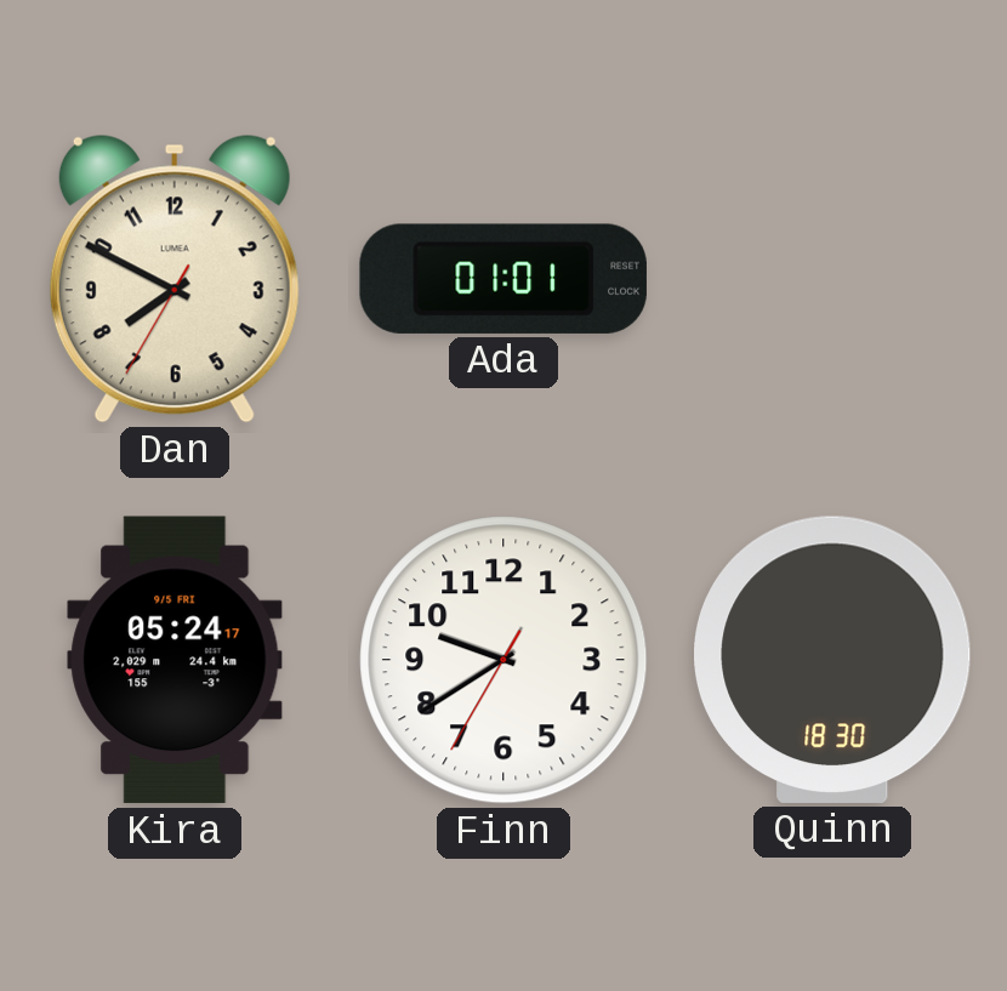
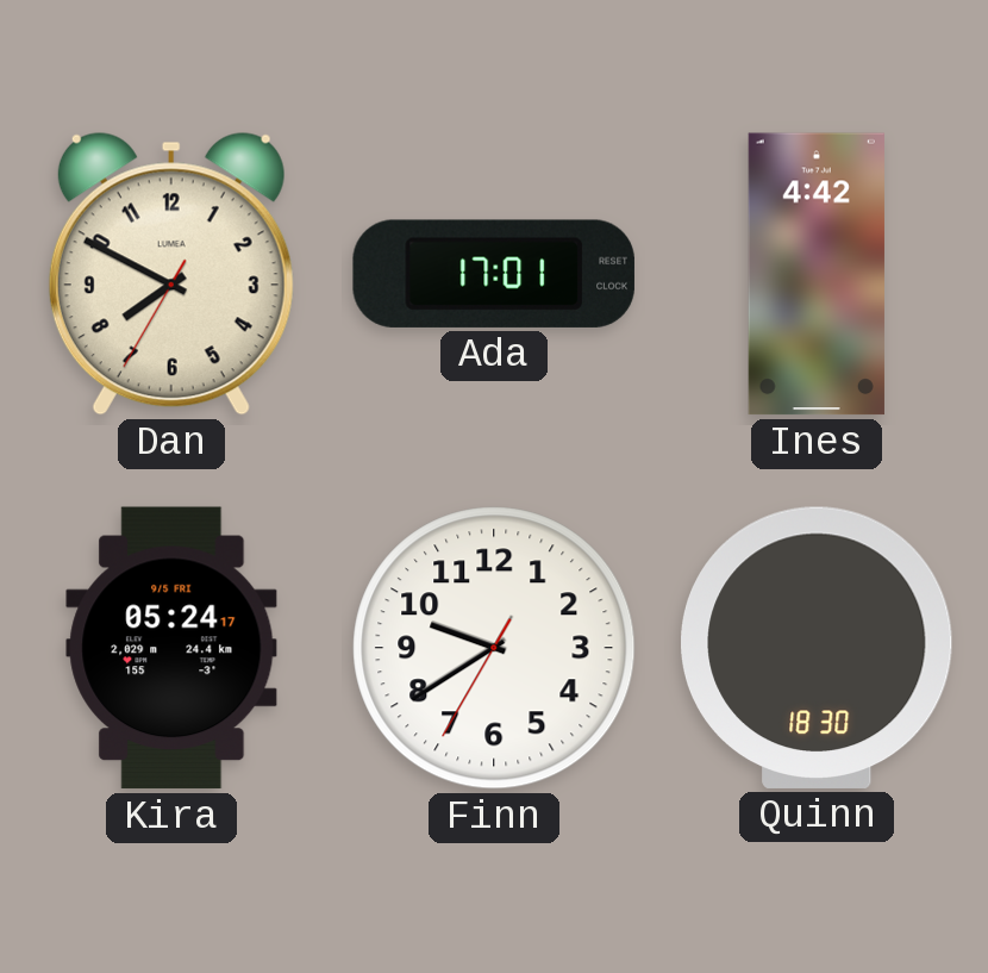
Ada: 01:01 -> 17:01 (494, 274)
Ines: none -> 4:42 (817, 274)
